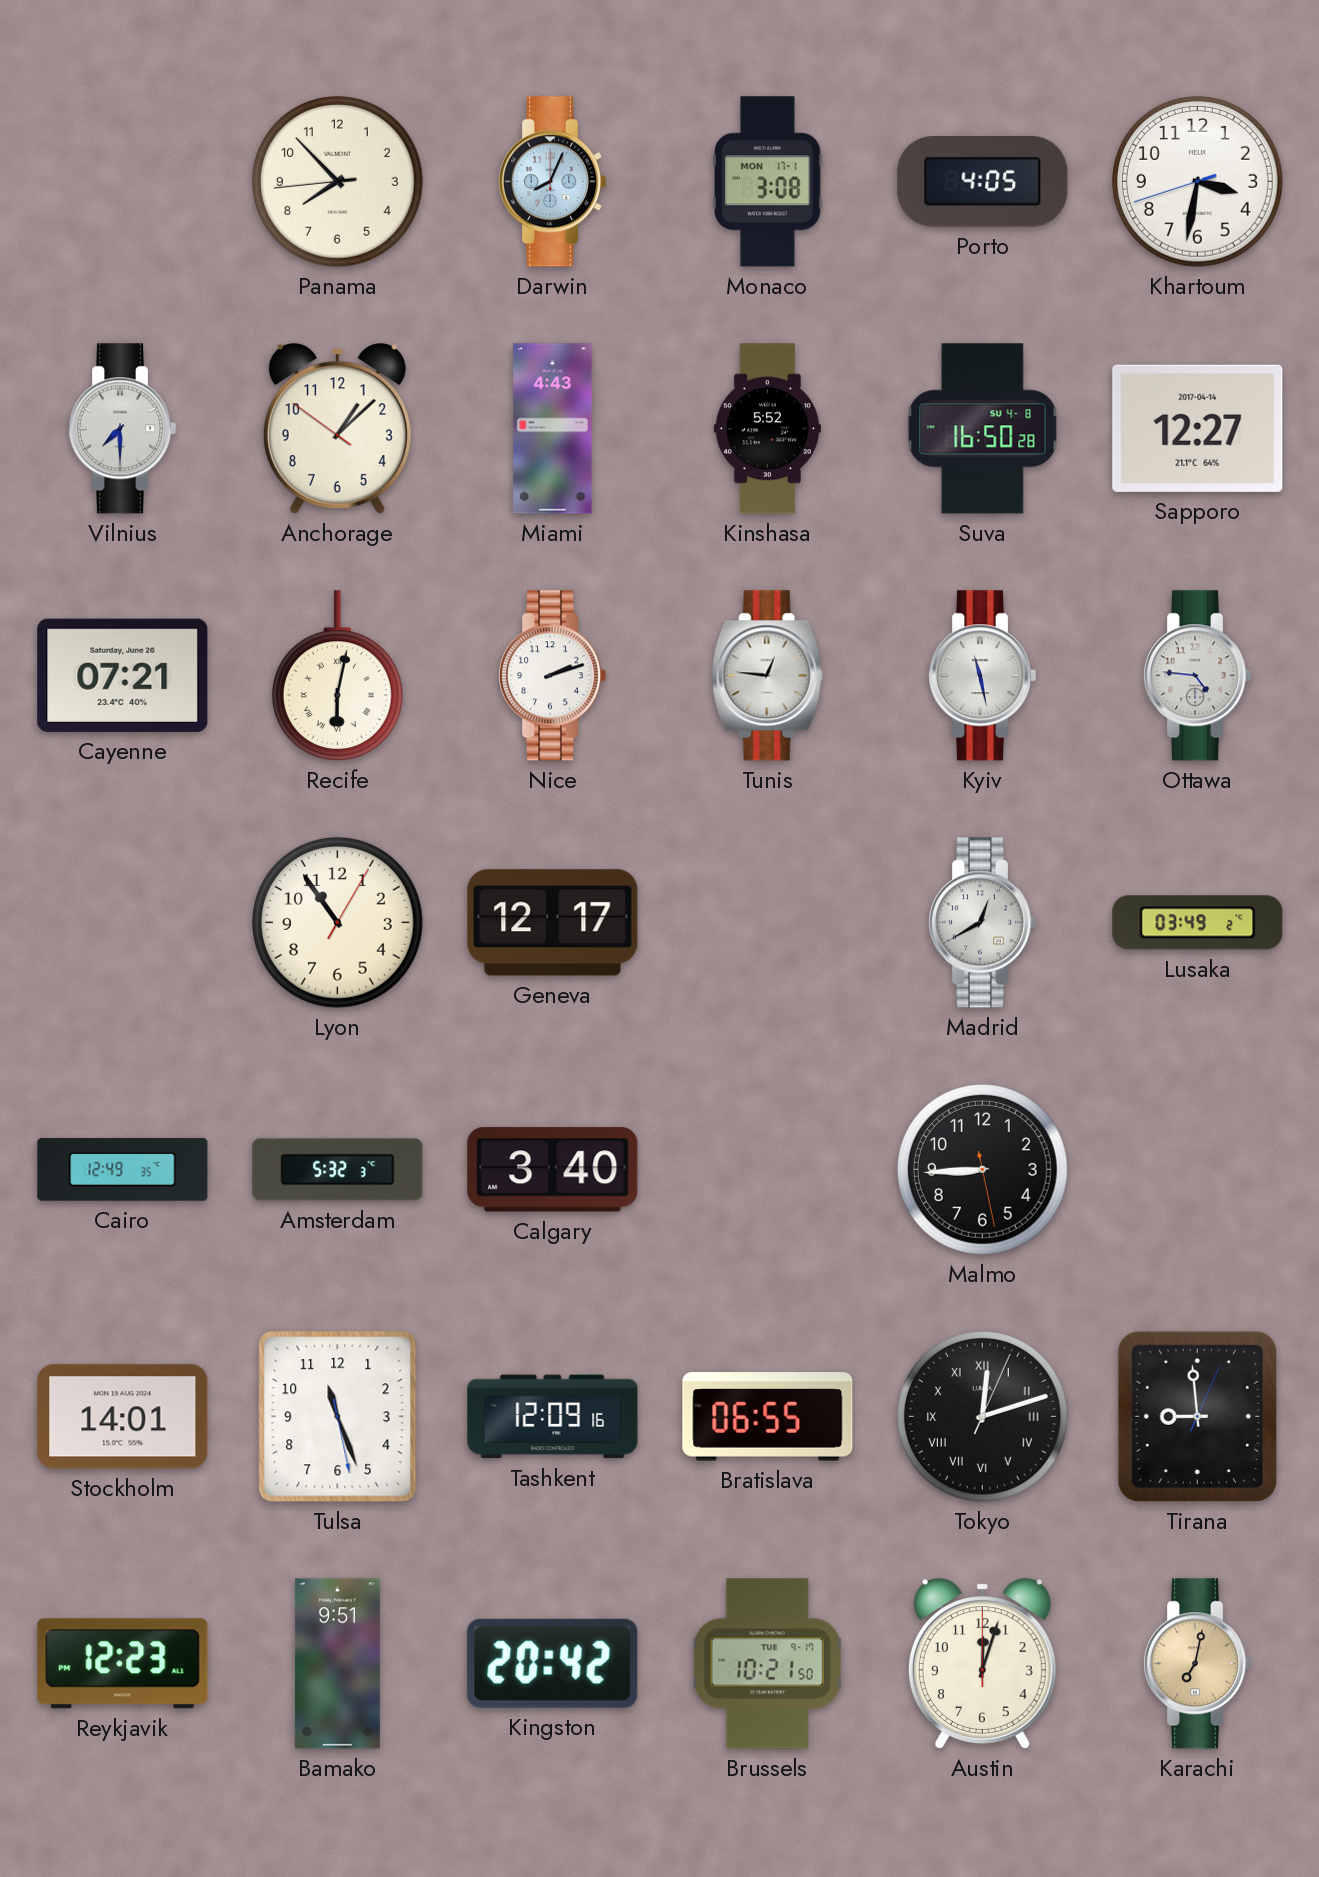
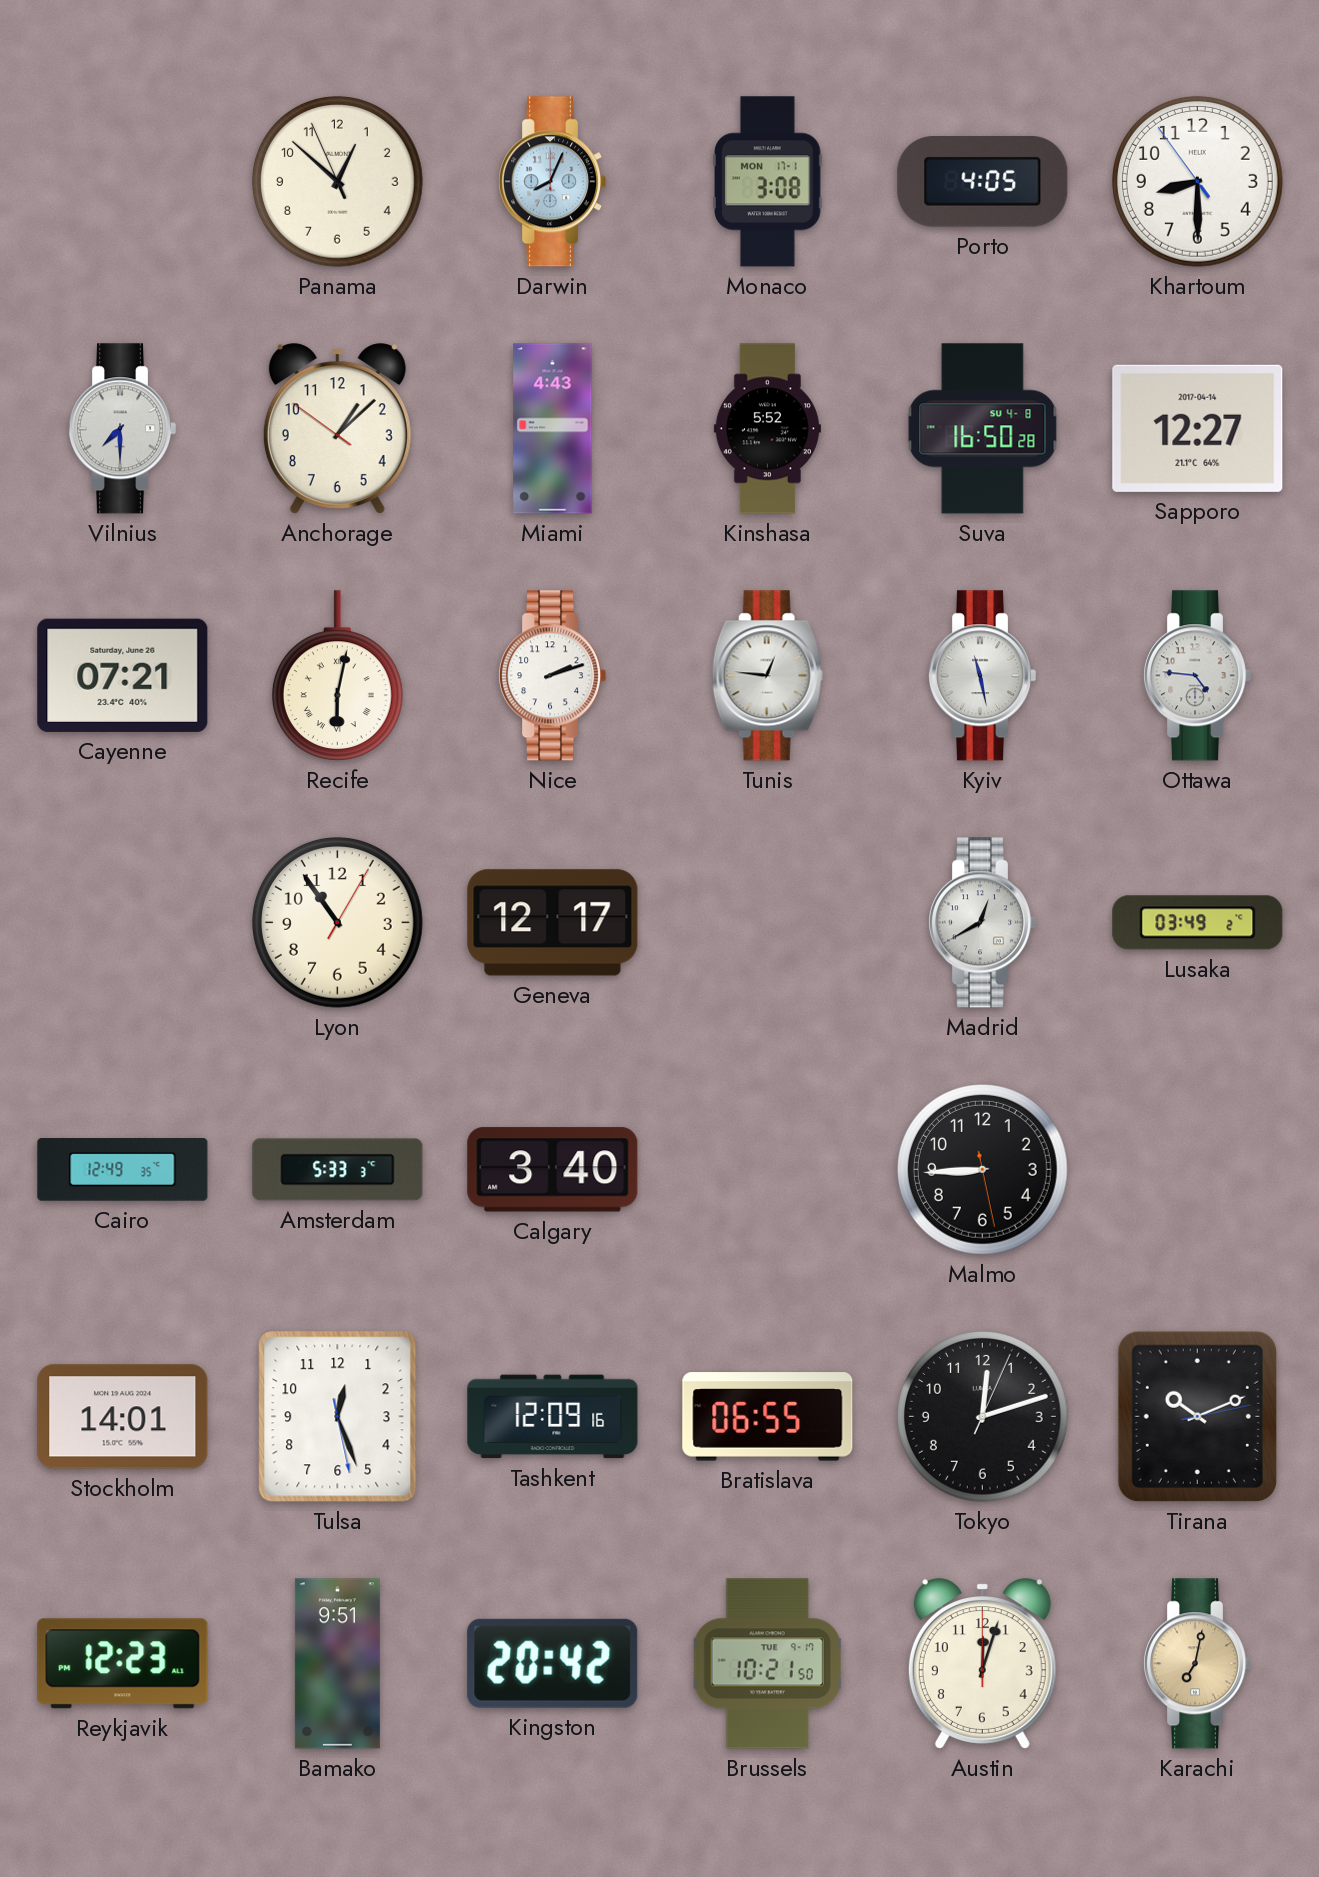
Panama: 7:52 -> 12:51 (337, 181)
Khartoum: 3:31 -> 8:29 (1197, 181)
Amsterdam: 5:32 -> 5:33 (338, 1170)
Tulsa: 11:26 -> 12:26 (338, 1417)
Tokyo numerals: Roman -> Arabic (982, 1416)
Tirana: 8:59 -> 10:11 (1197, 1416)
